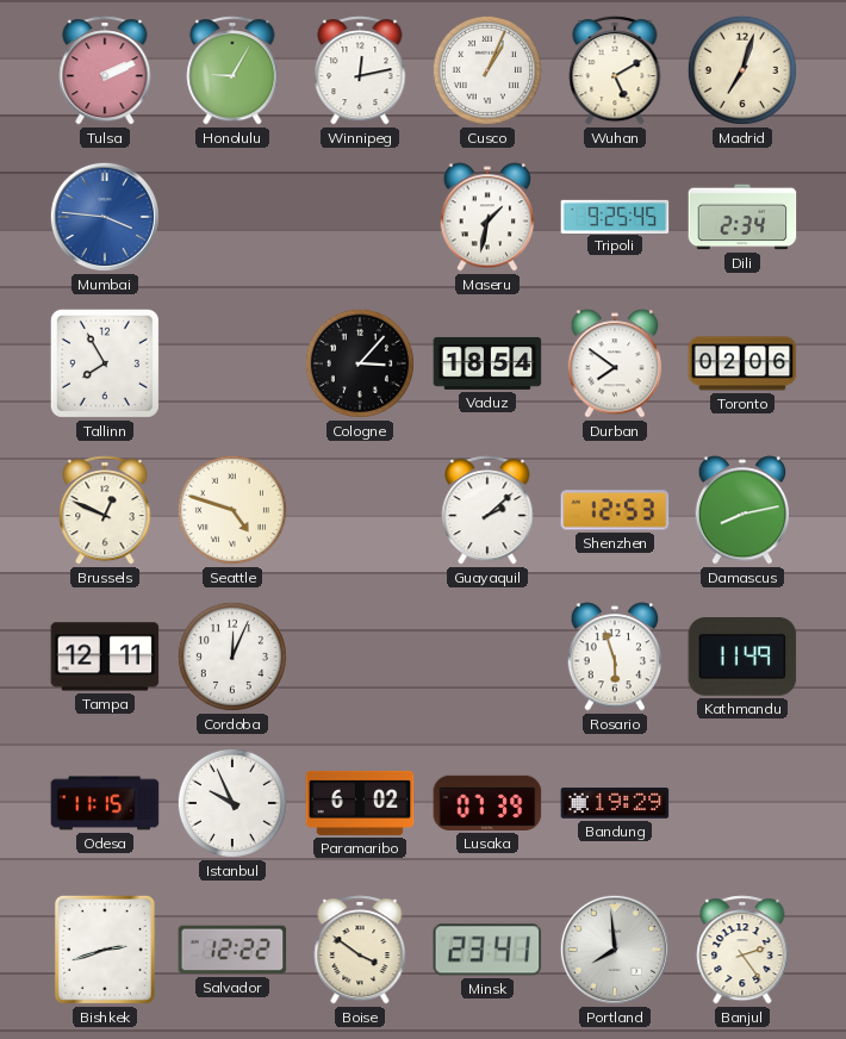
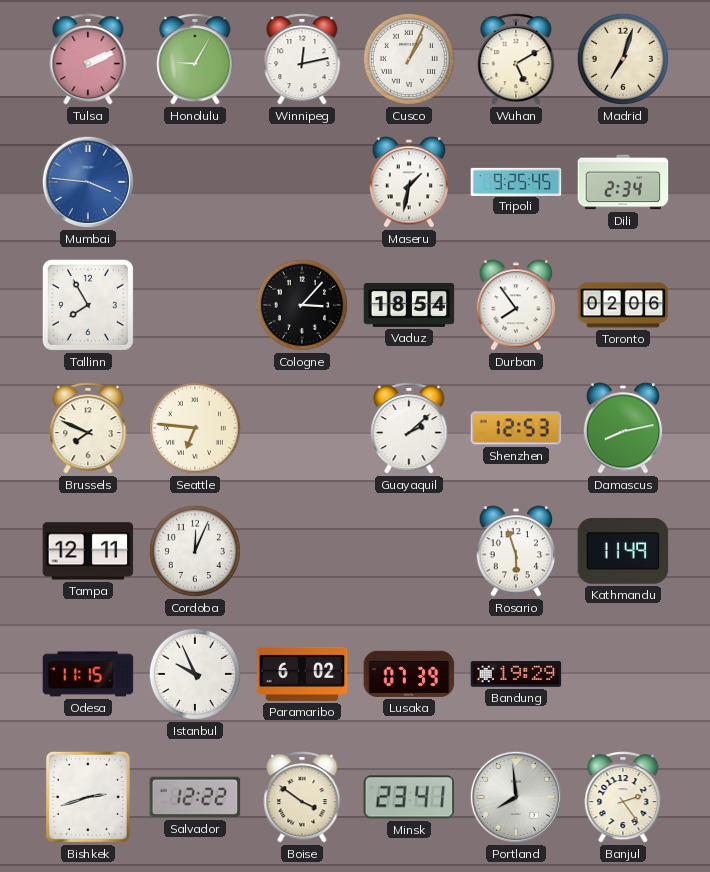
Durban: 7:51 -> 7:54 (516, 305)
Brussels: 12:49 -> 7:49 (88, 428)
Seattle: 4:48 -> 6:46 (195, 428)
